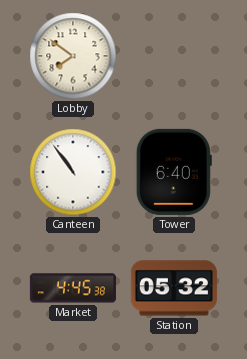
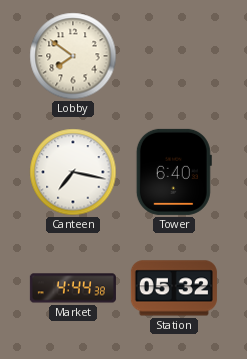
Canteen: 10:54 -> 7:17 (73, 172)
Market: 4:45 -> 4:44 (73, 288)
